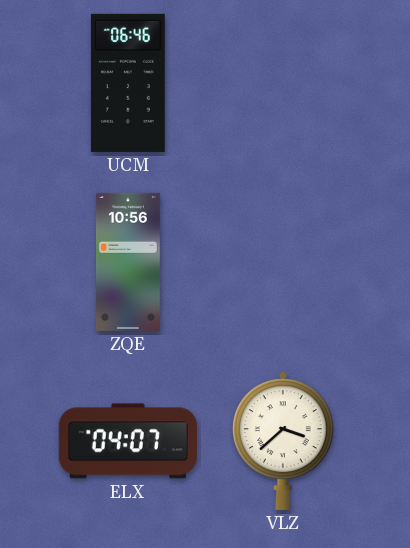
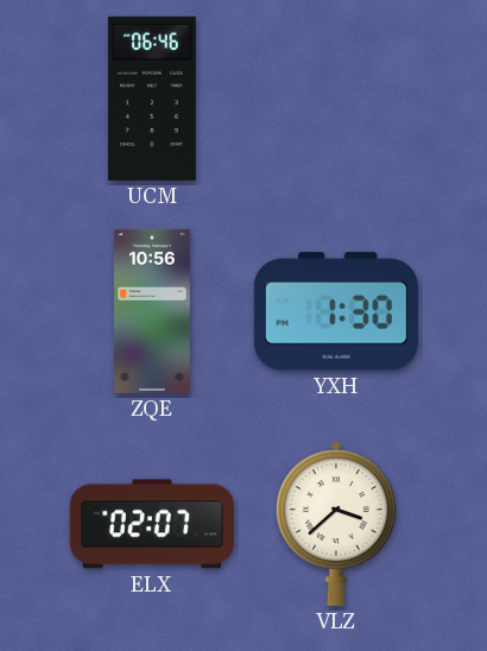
YXH: none -> 1:30 (336, 311)
ELX: 04:07 -> 02:07 (152, 524)
